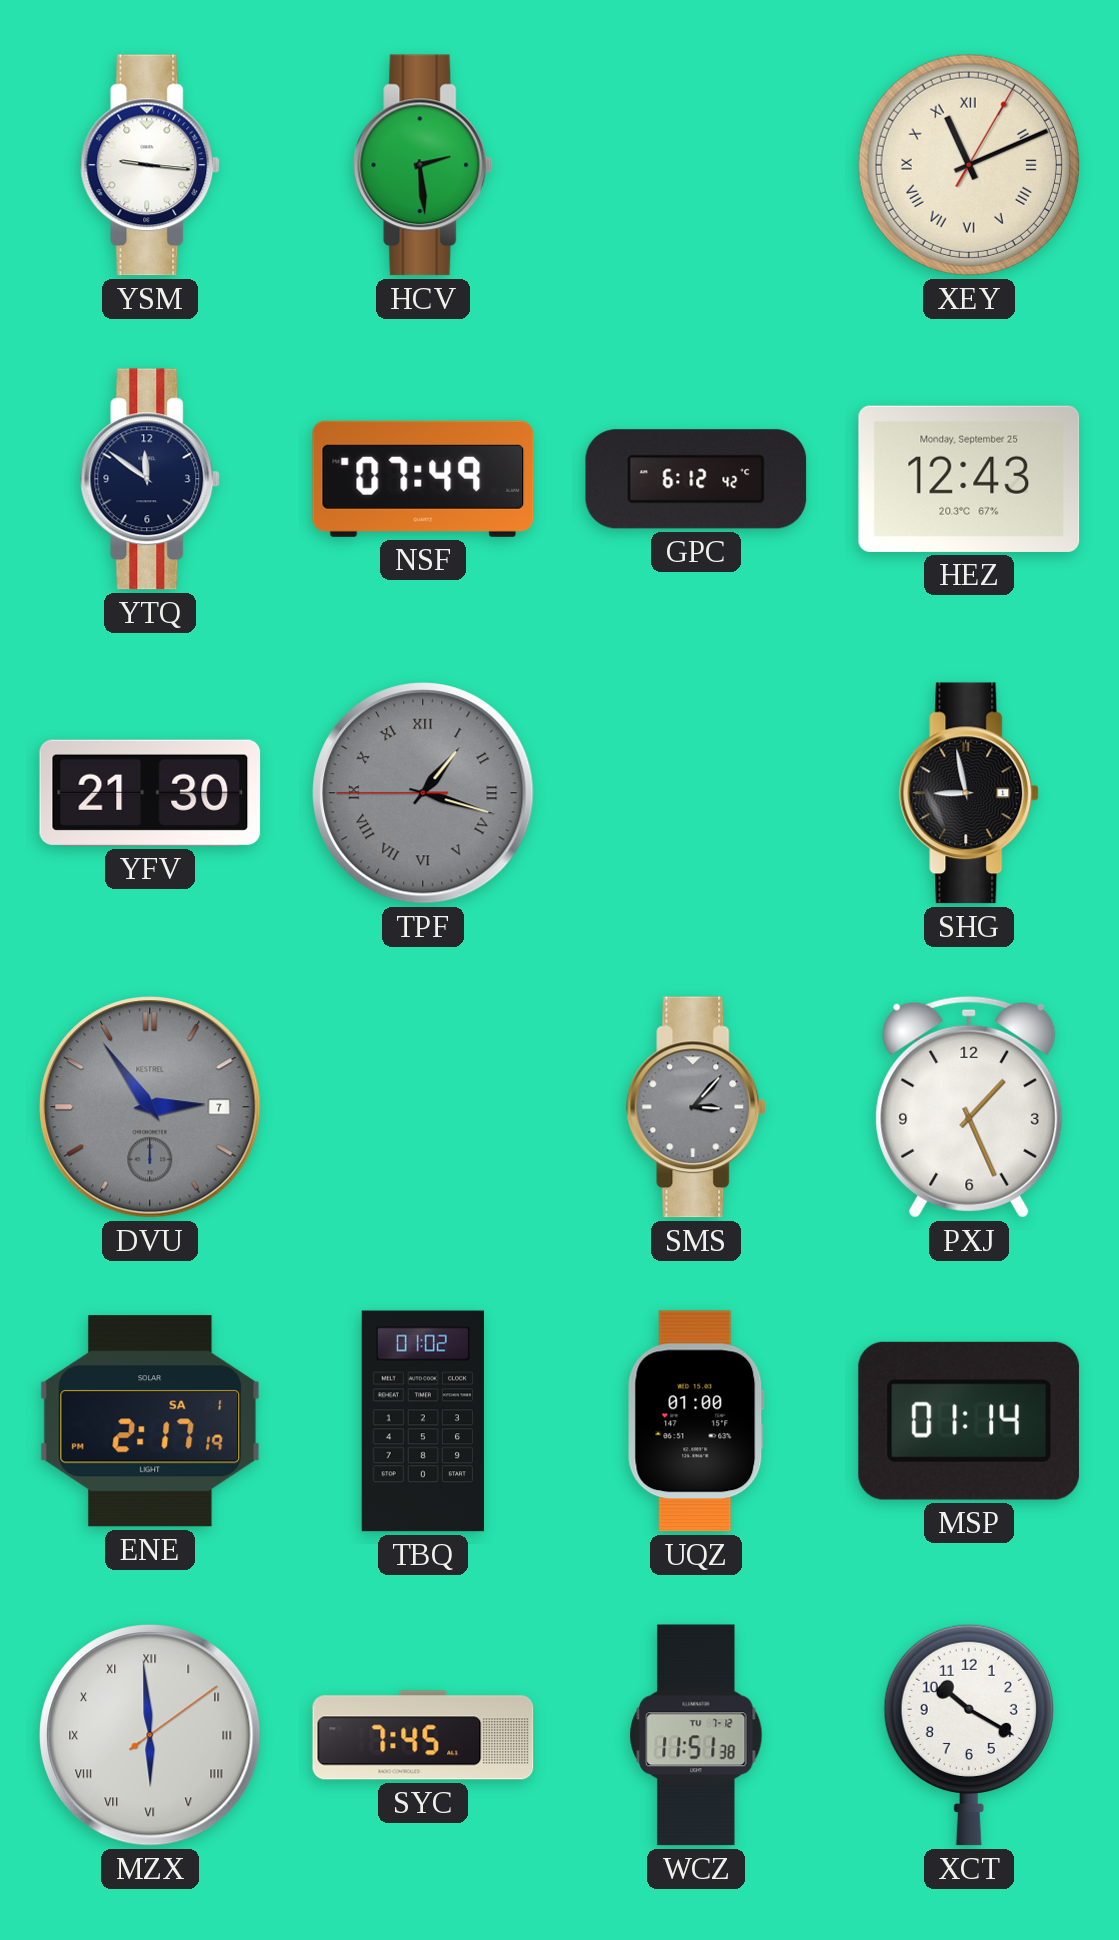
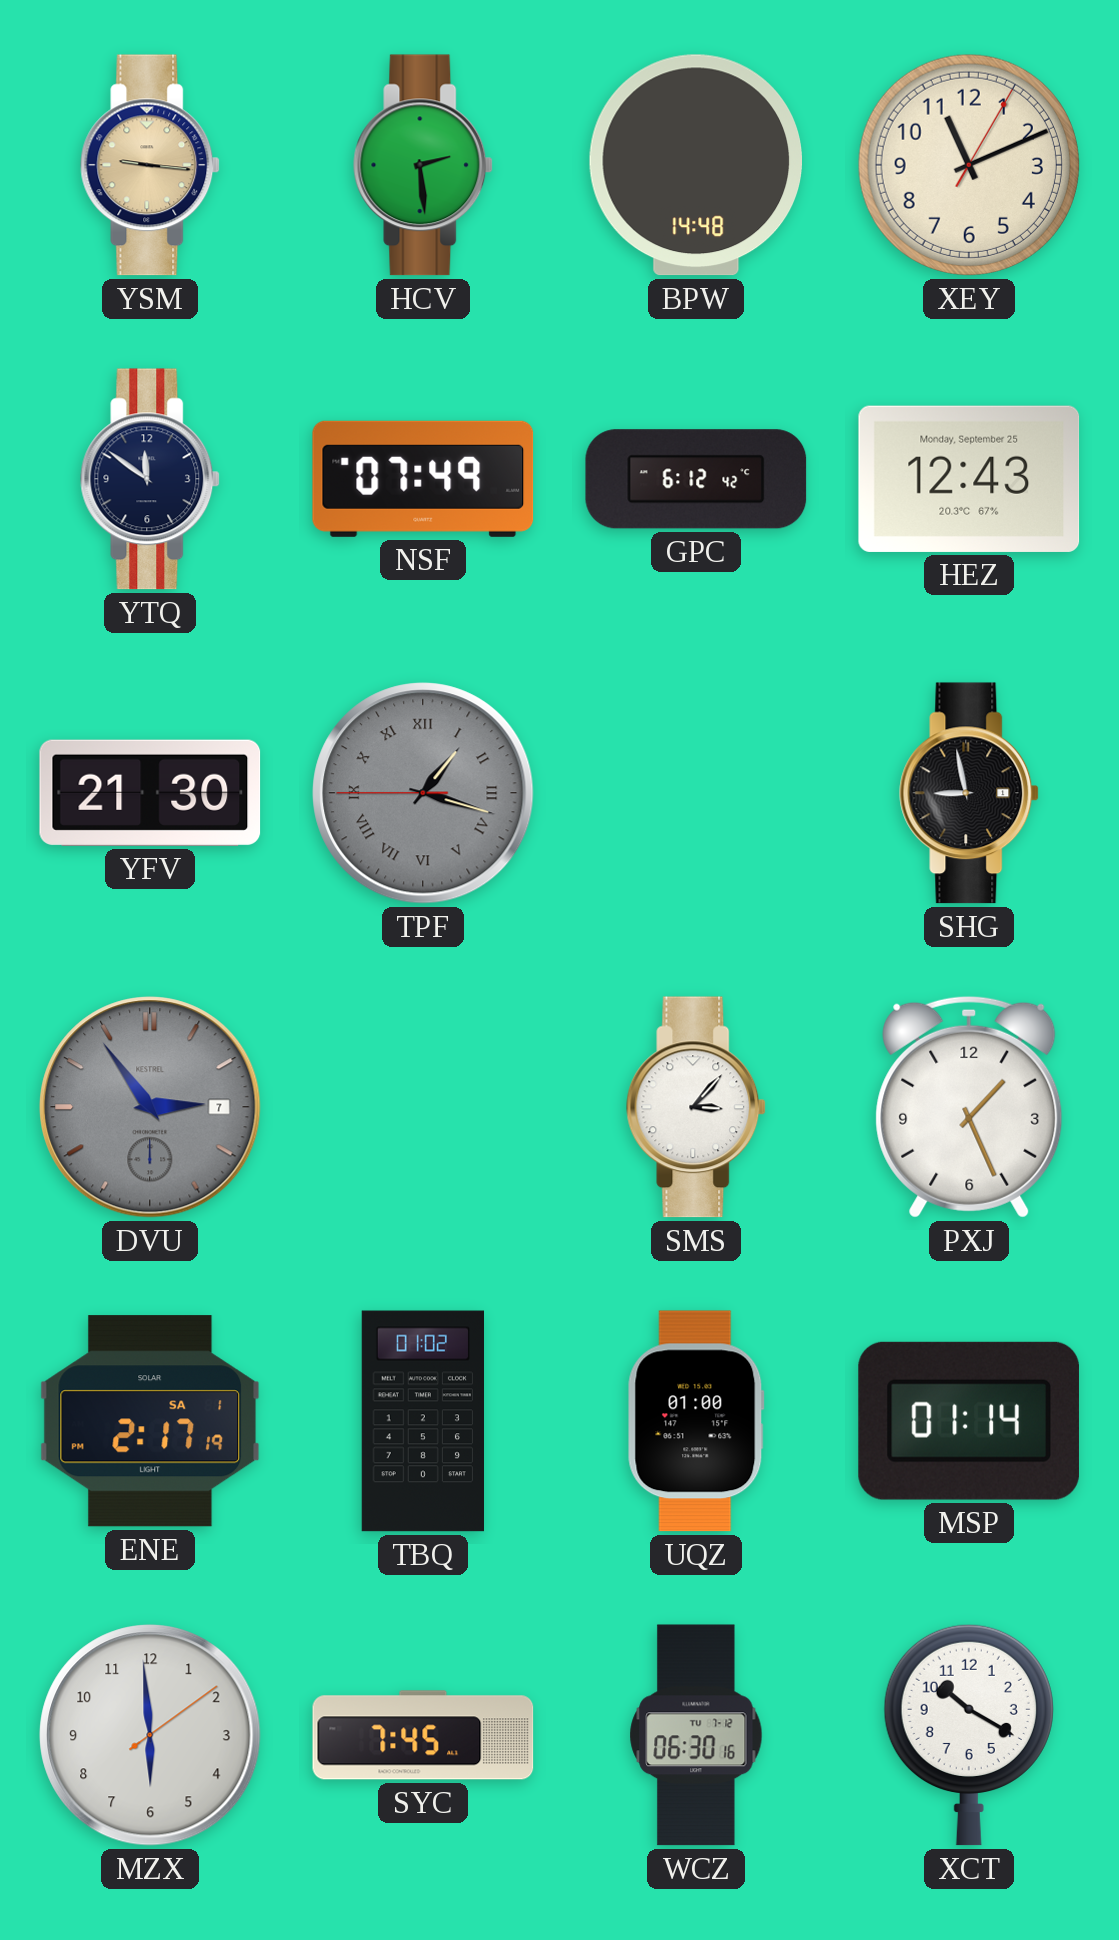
YSM dial: white -> champagne (151, 165)
BPW: none -> 14:48 (695, 165)
XEY numerals: Roman -> Arabic (969, 165)
SMS dial: grey -> white (697, 1107)
MZX numerals: Roman -> Arabic (150, 1735)
WCZ: 11:51 -> 06:30 (696, 1735)
